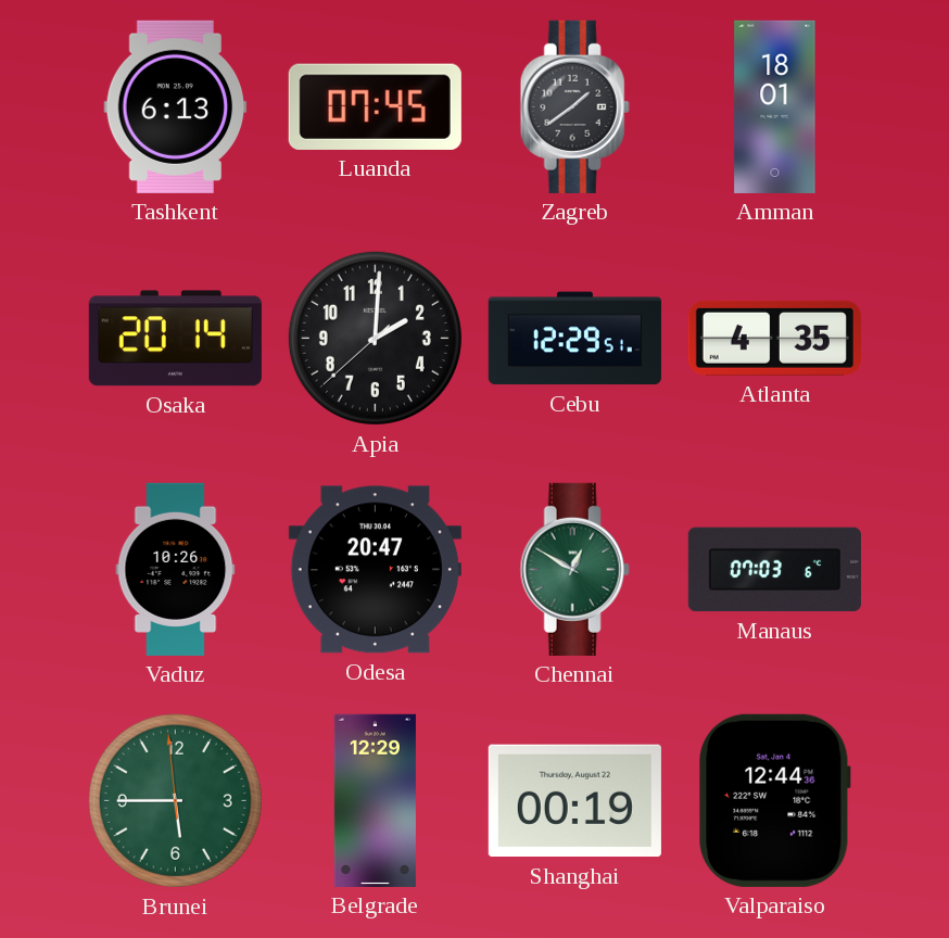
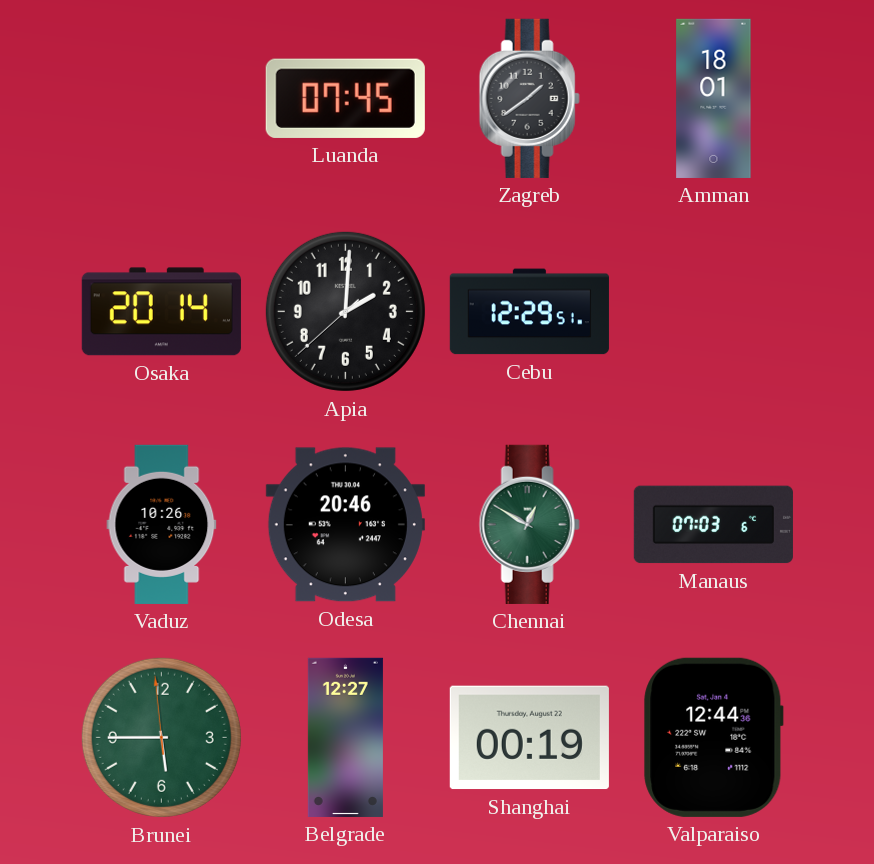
Tashkent: 6:13 -> none (176, 106)
Atlanta: 4:35 -> none (774, 338)
Odesa: 20:47 -> 20:46 (345, 525)
Belgrade: 12:29 -> 12:27 (345, 737)
